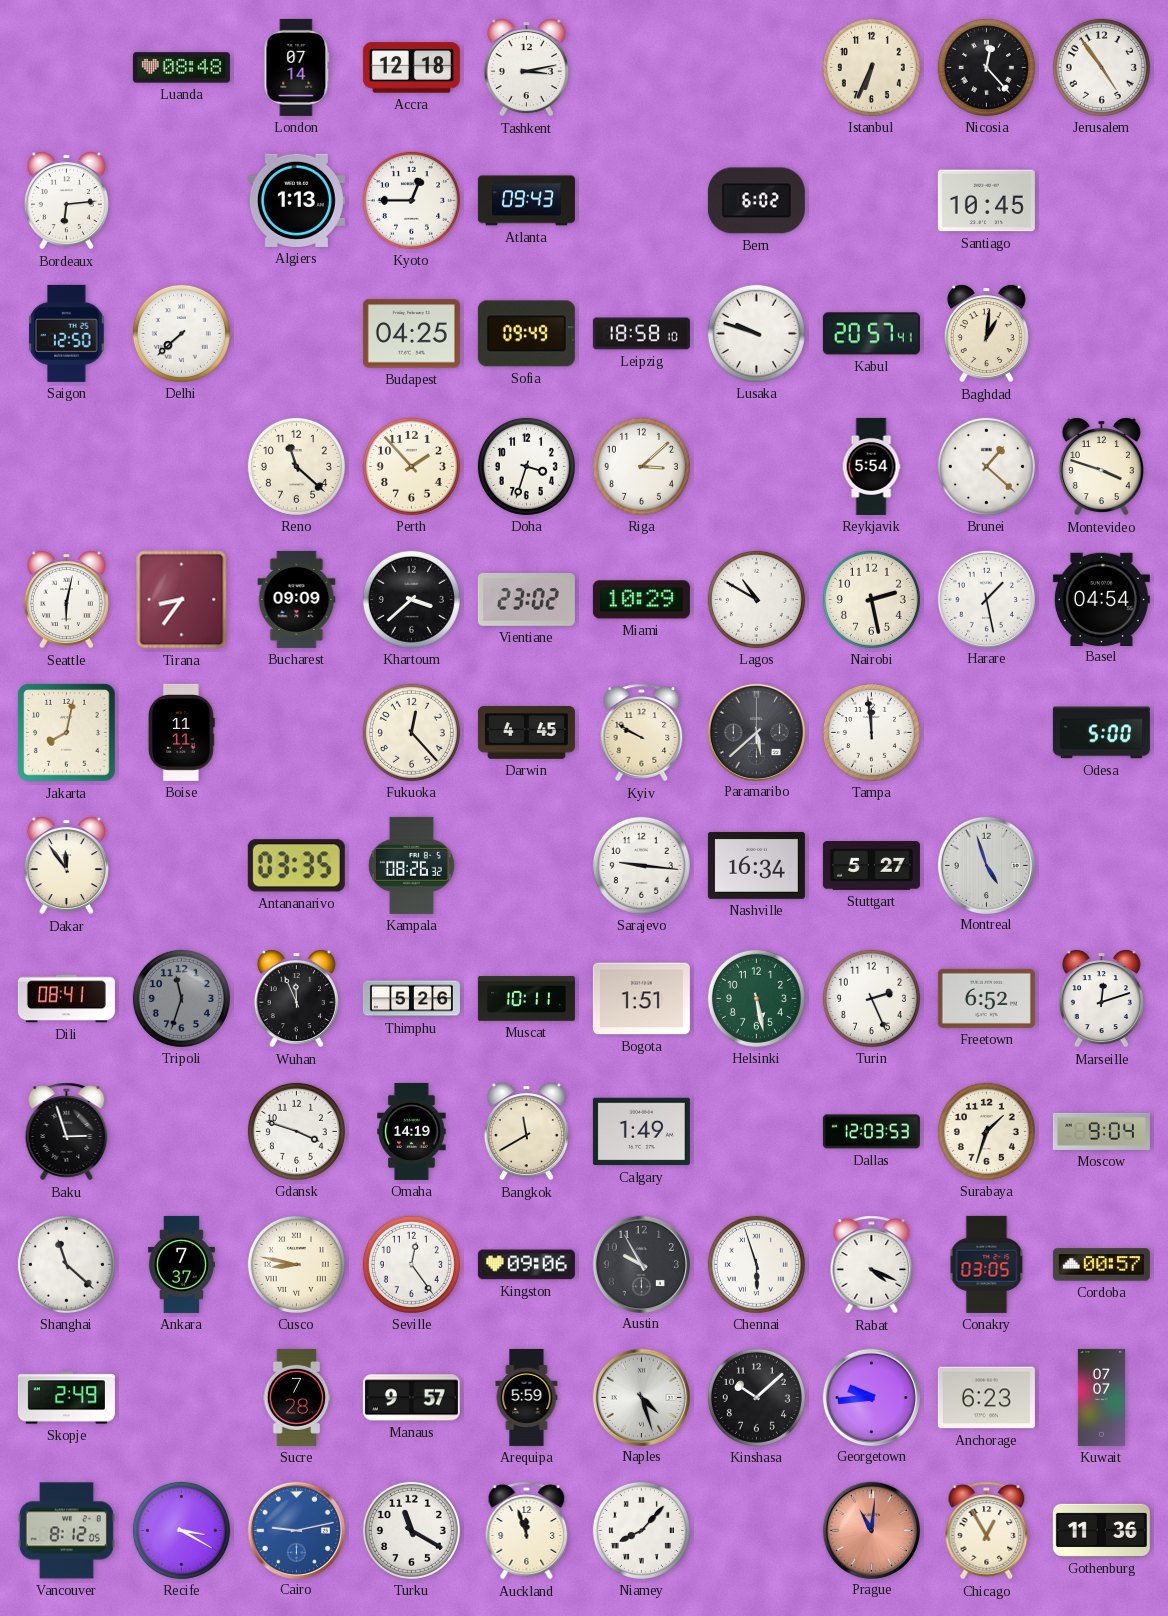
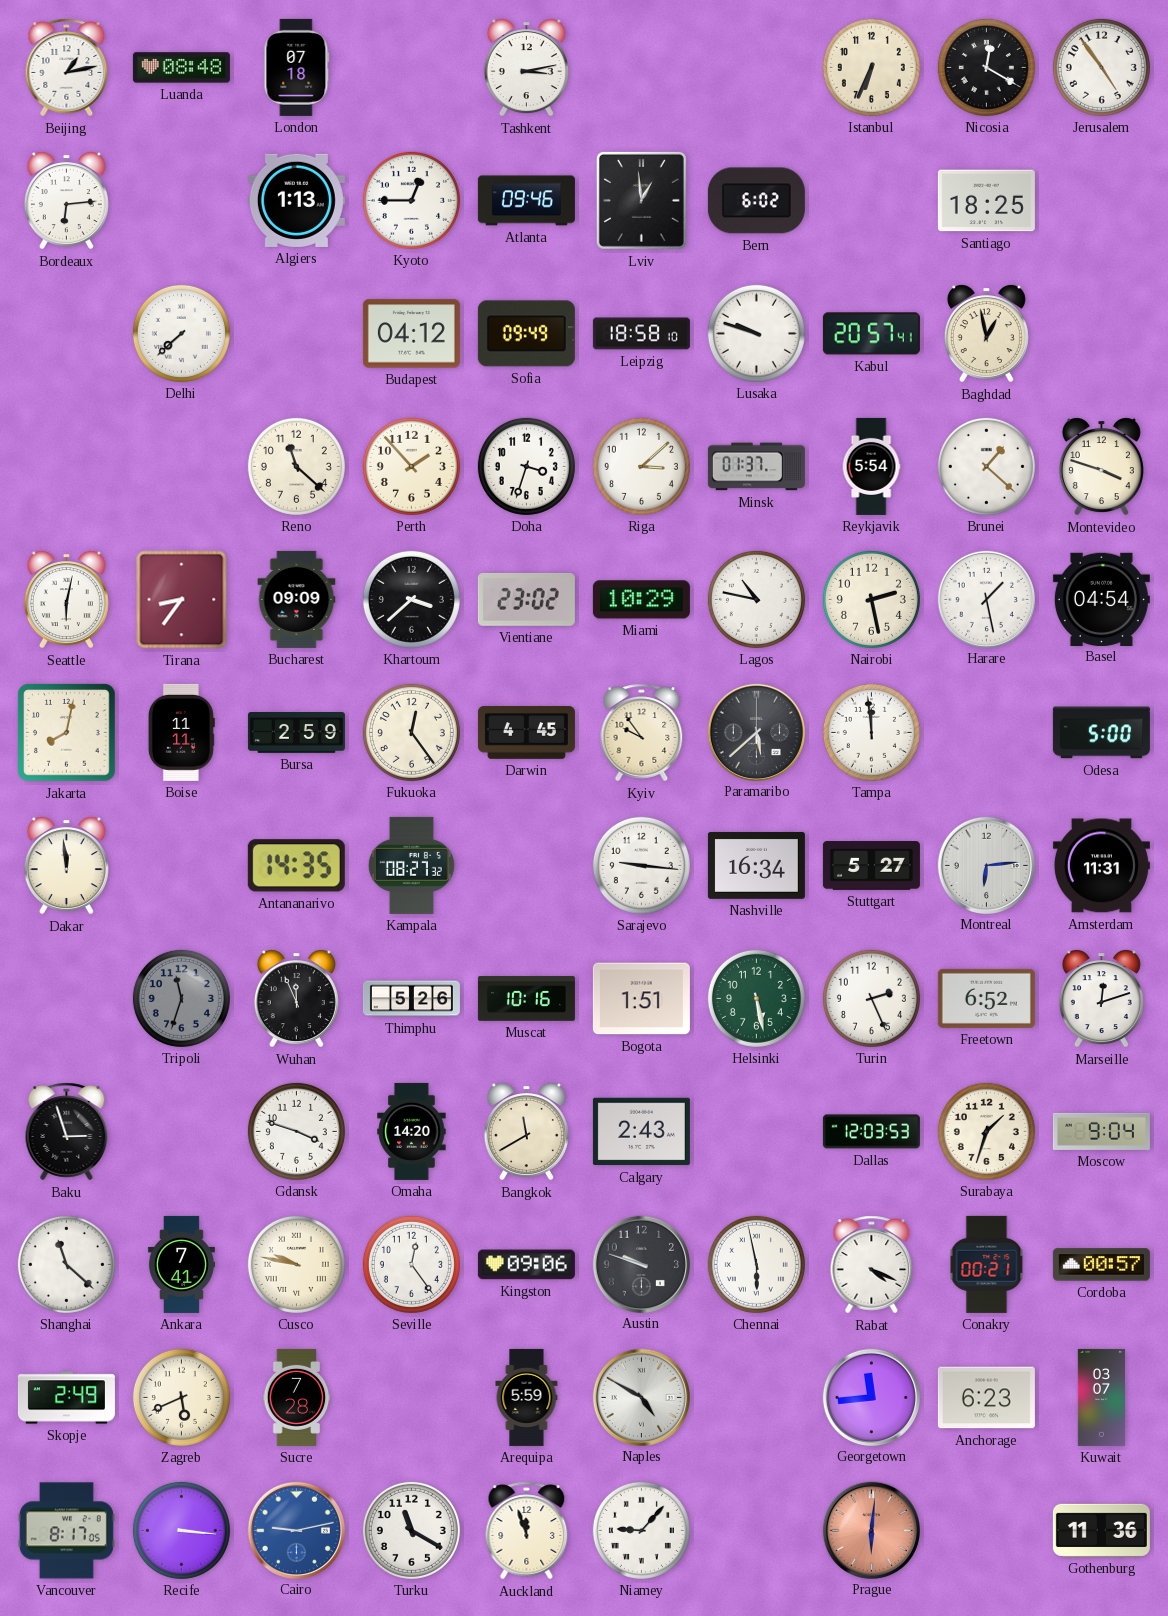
Beijing: none -> 1:13 (67, 68)
London: 07:14 -> 07:18 (297, 67)
Accra: 12:18 -> none (411, 68)
Nicosia: 12:23 -> 12:20 (986, 67)
Atlanta: 09:43 -> 09:46 (526, 201)
Lviv: none -> 12:59 (641, 200)
Santiago: 10:45 -> 18:25 (986, 201)
Saigon: 12:50 -> none (67, 333)
Budapest: 04:25 -> 04:12 (411, 334)
Baghdad: 1:01 -> 12:58 (986, 334)
Minsk: none -> 01:37 (756, 467)
Lagos: 10:50 -> 10:47 (756, 599)
Bursa: none -> 2:59 (296, 733)
Fukuoka: 12:23 -> 12:24 (411, 732)
Kyiv: 9:50 -> 9:54 (642, 733)
Dakar: 11:54 -> 11:59 (66, 866)
Antananarivo: 03:35 -> 14:35 (296, 866)
Kampala: 08:26 -> 08:27 (411, 865)
Montreal: 4:57 -> 6:14 (986, 865)
Amsterdam: none -> 11:31 (1101, 866)
Dili: 08:41 -> none (66, 999)
Muscat: 10:11 -> 10:16 (526, 999)
Omaha: 14:19 -> 14:20 (412, 1131)
Calgary: 1:49 -> 2:43 (641, 1132)
Ankara: 7:37 -> 7:41 (181, 1264)
Cusco: 8:47 -> 9:47 (296, 1264)
Austin: 9:55 -> 9:48 (641, 1264)
Chennai: 5:57 -> 5:58 (756, 1264)
Conakry: 03:05 -> 00:21 (987, 1264)
Zagreb: none -> 5:41 (181, 1397)
Manaus: 9:57 -> none (411, 1398)
Naples: 4:27 -> 4:50 (641, 1397)
Kinshasa: 10:08 -> none (756, 1397)
Georgetown: 9:44 -> 11:44 (871, 1397)
Kuwait: 07:07 -> 03:07 (1101, 1397)
Vancouver: 8:12 -> 8:17 (66, 1531)
Recife: 3:20 -> 3:16 (181, 1530)
Niamey: 8:07 -> 9:07 (641, 1530)
Prague: 11:01 -> 6:01 (871, 1530)
Chicago: 12:55 -> none (987, 1531)
